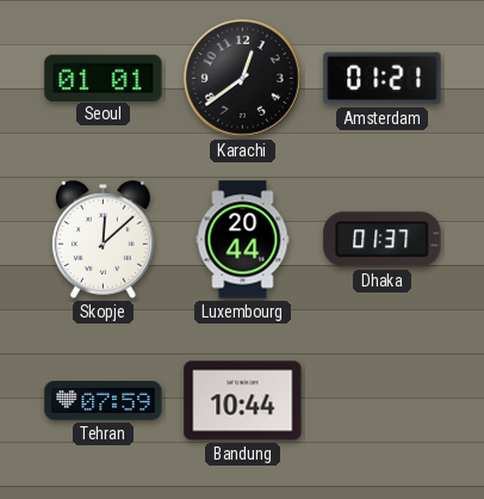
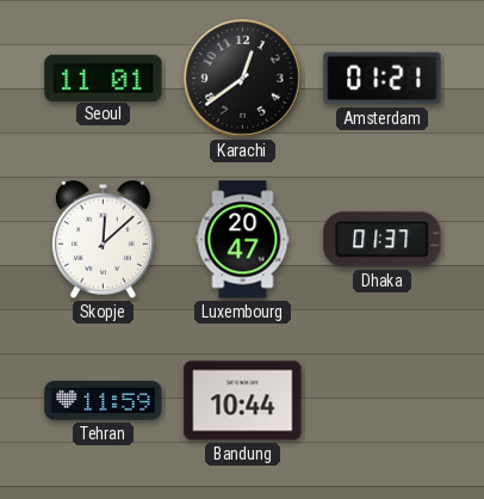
Seoul: 01:01 -> 11:01 (104, 78)
Luxembourg: 20:44 -> 20:47 (243, 240)
Tehran: 07:59 -> 11:59 (104, 401)
